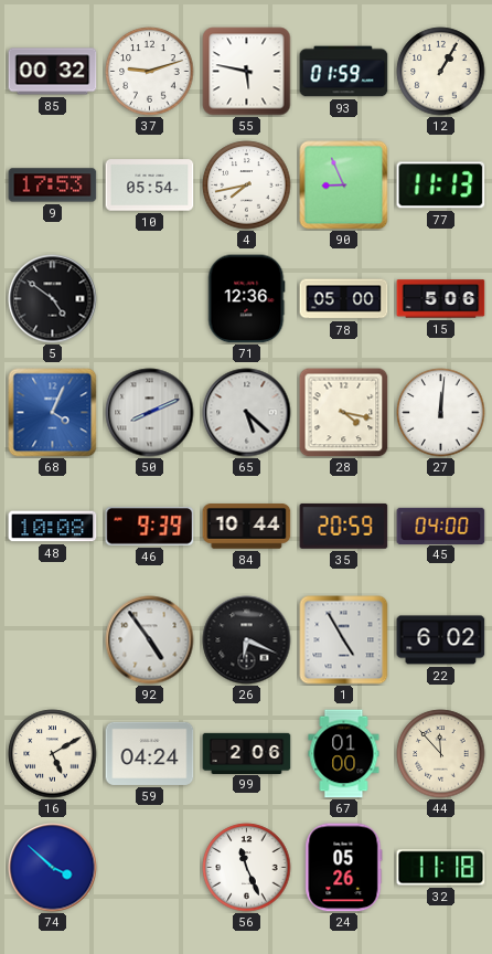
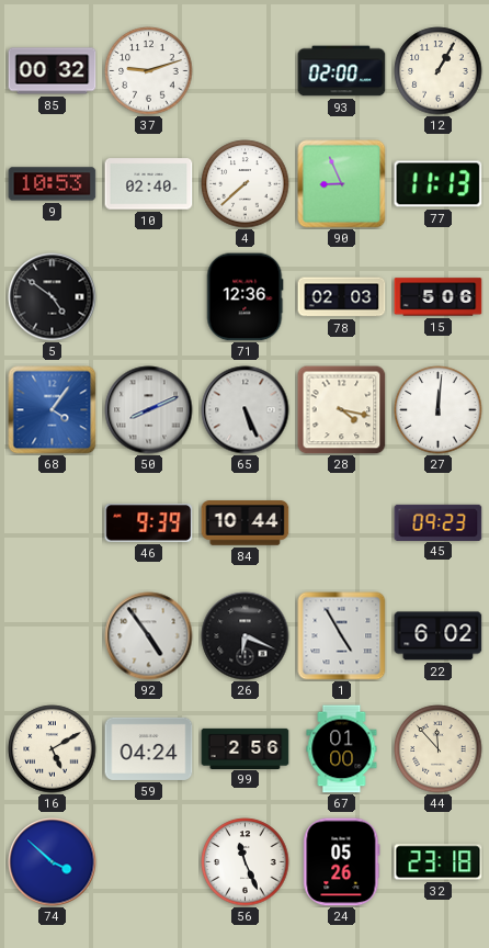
55: 5:47 -> none (247, 72)
93: 01:59 -> 02:00 (342, 71)
9: 17:53 -> 10:53 (53, 184)
10: 05:54 -> 02:40 (149, 184)
4: 7:43 -> 7:38 (246, 184)
78: 05:00 -> 02:03 (342, 297)
68: 4:04 -> 4:06 (53, 410)
65: 5:22 -> 5:26 (246, 410)
48: 10:08 -> none (53, 527)
35: 20:59 -> none (344, 526)
45: 04:00 -> 09:23 (439, 522)
99: 2:06 -> 2:56 (246, 748)
32: 11:18 -> 23:18 (439, 862)
